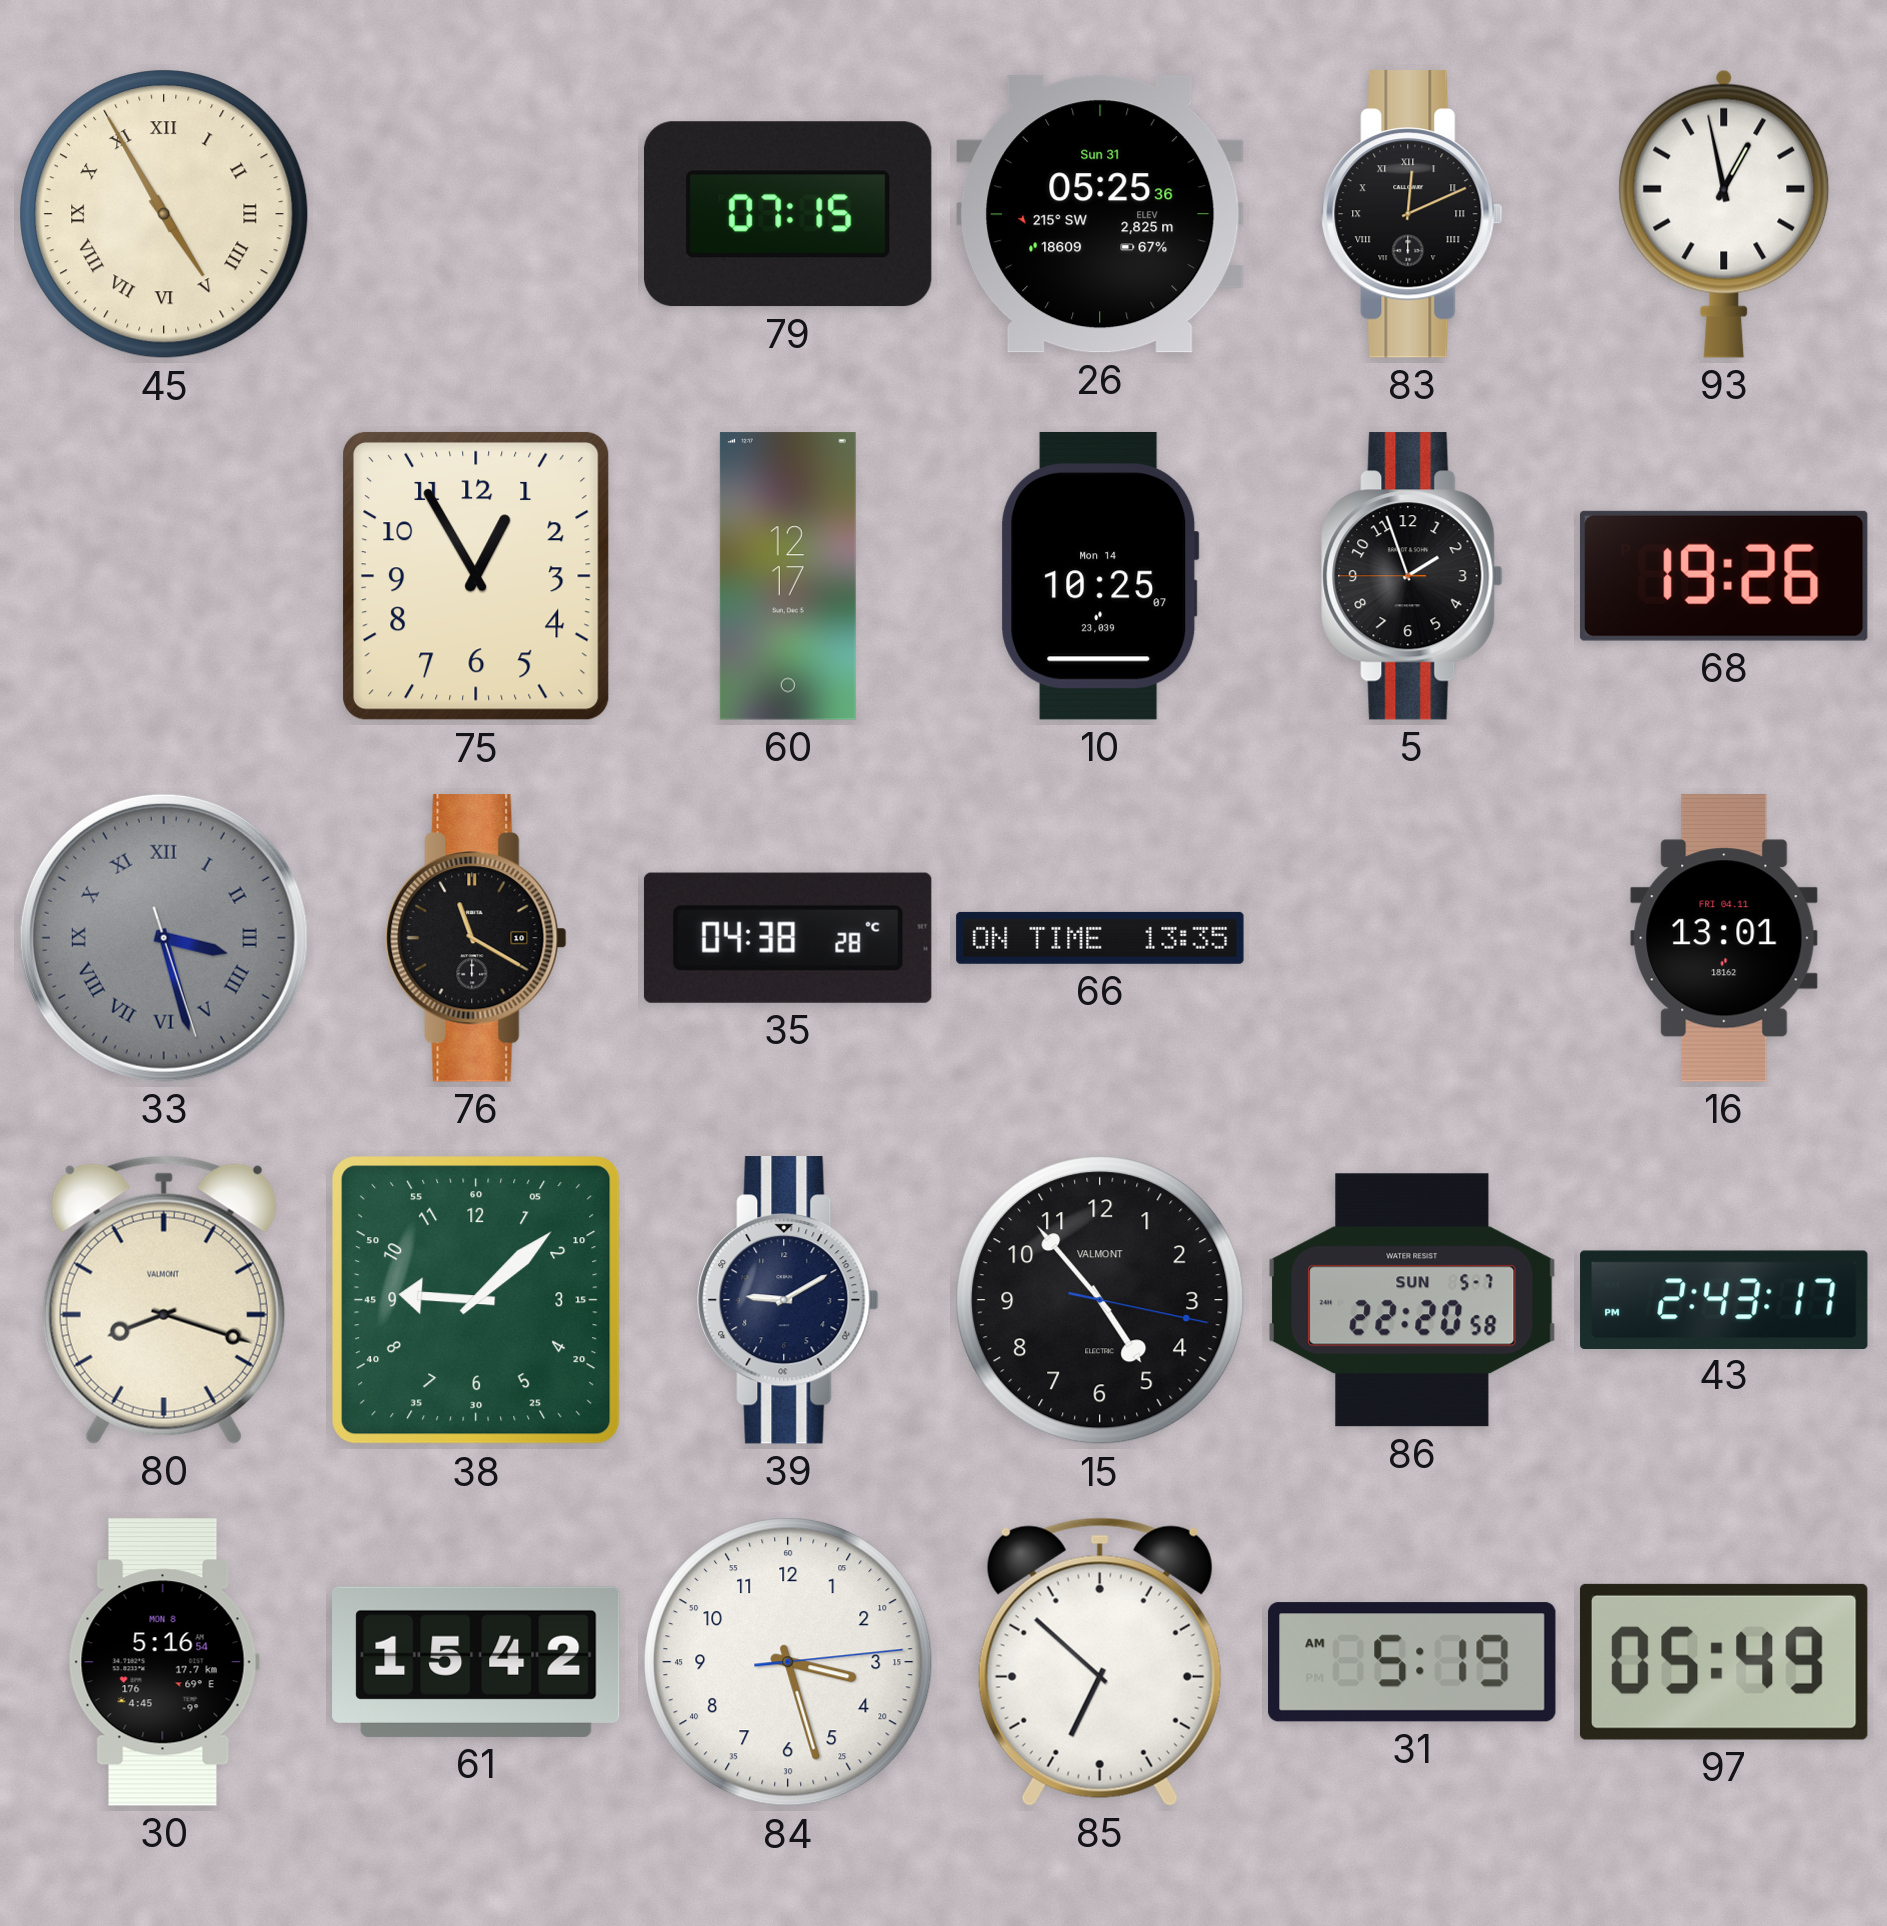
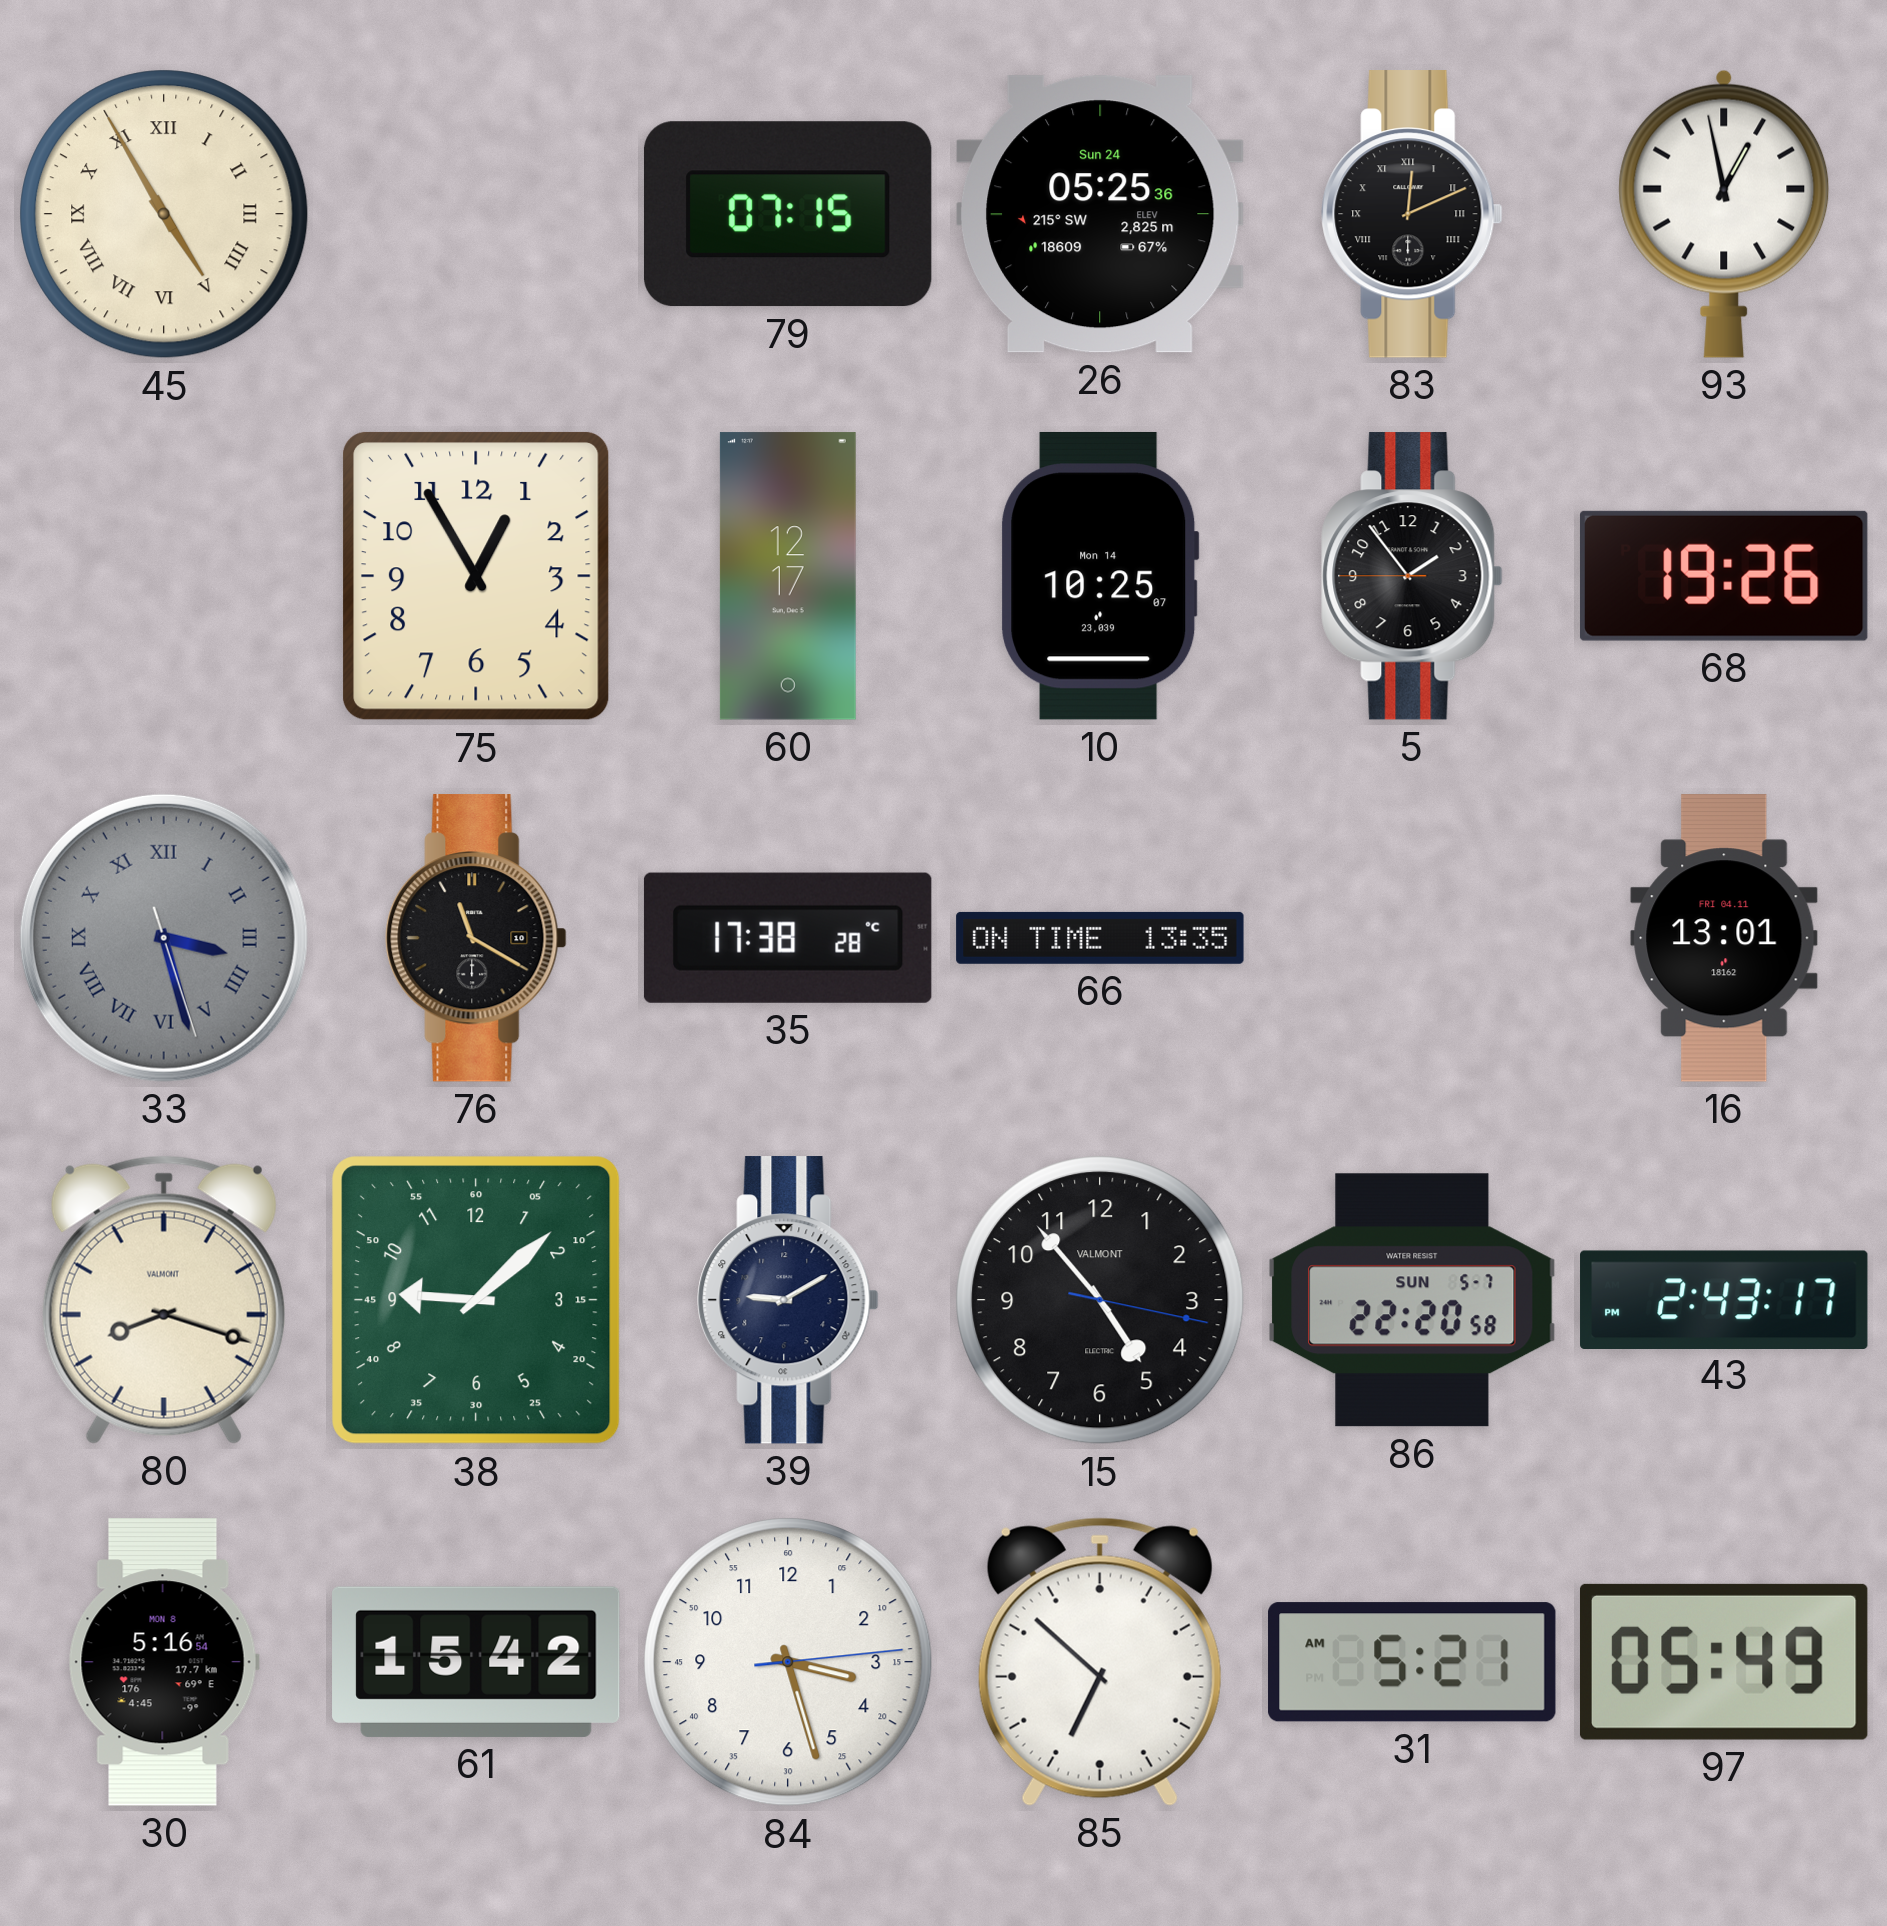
26 date: Sun 31 -> Sun 24 (1100, 214)
5: 1:56 -> 1:53 (1412, 576)
35: 04:38 -> 17:38 (788, 938)
31: 5:19 -> 5:21 (1412, 1662)
